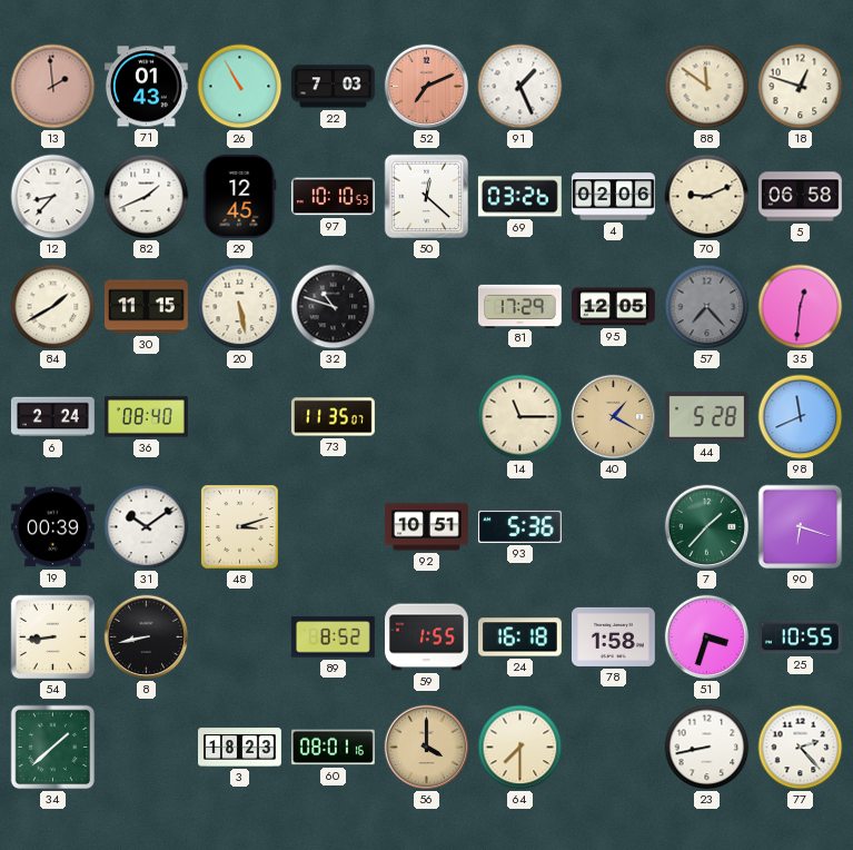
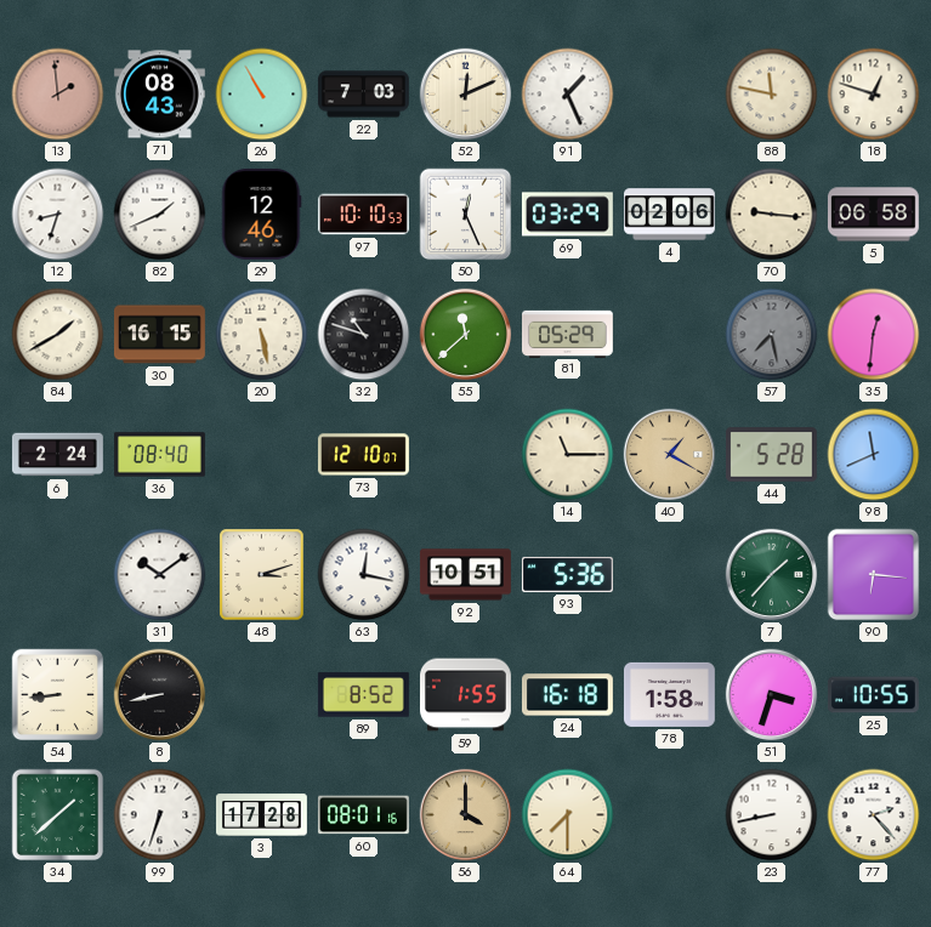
71: 01:43 -> 08:43 (159, 95)
52: 7:11 -> 12:11 (466, 95)
52 dial: salmon -> cream (466, 95)
88: 11:51 -> 11:47 (772, 95)
12: 8:37 -> 8:33 (58, 215)
29: 12:45 -> 12:46 (261, 214)
50: 12:22 -> 12:26 (466, 215)
69: 03:26 -> 03:29 (567, 215)
70: 9:11 -> 9:16 (772, 215)
30: 11:15 -> 16:15 (159, 335)
55: none -> 11:38 (466, 335)
81: 17:29 -> 05:29 (567, 334)
95: 12:05 -> none (613, 307)
57: 7:23 -> 7:28 (772, 335)
73: 11:35 -> 12:10 (364, 455)
19: 00:39 -> none (52, 527)
63: none -> 12:17 (364, 575)
90: 6:18 -> 6:16 (874, 575)
99: none -> 6:33 (160, 815)
3: 18:23 -> 17:28 (262, 815)
